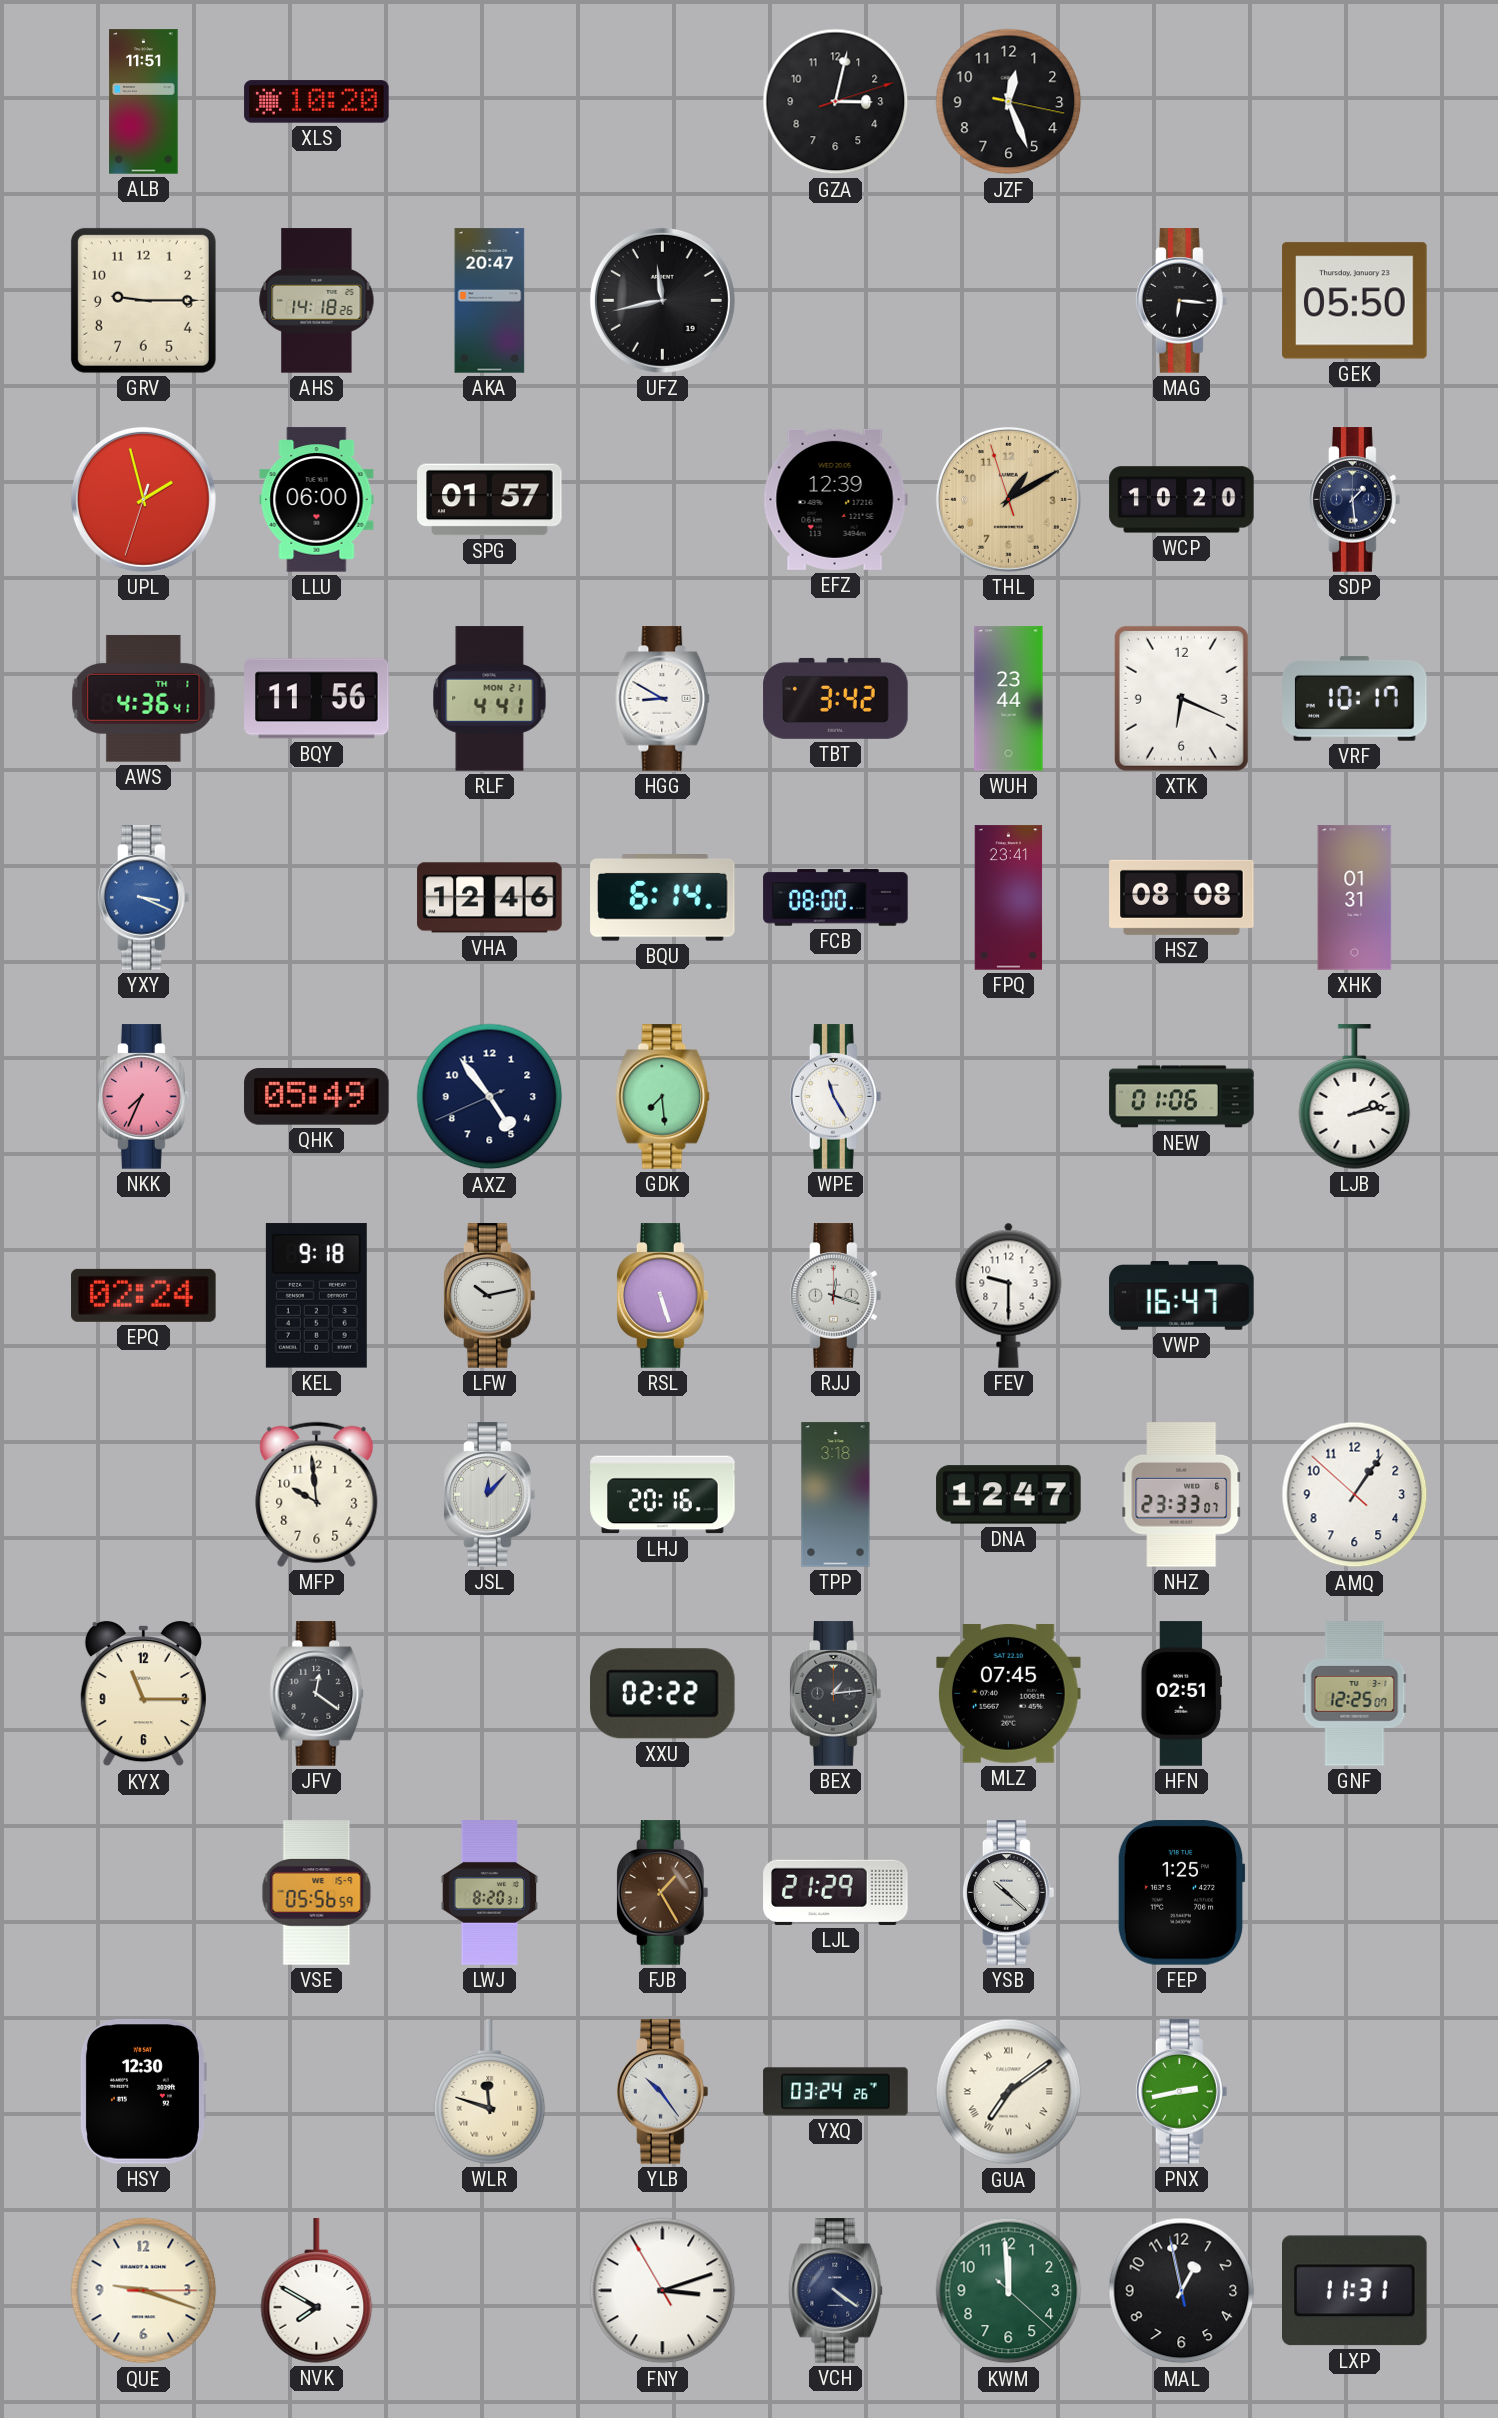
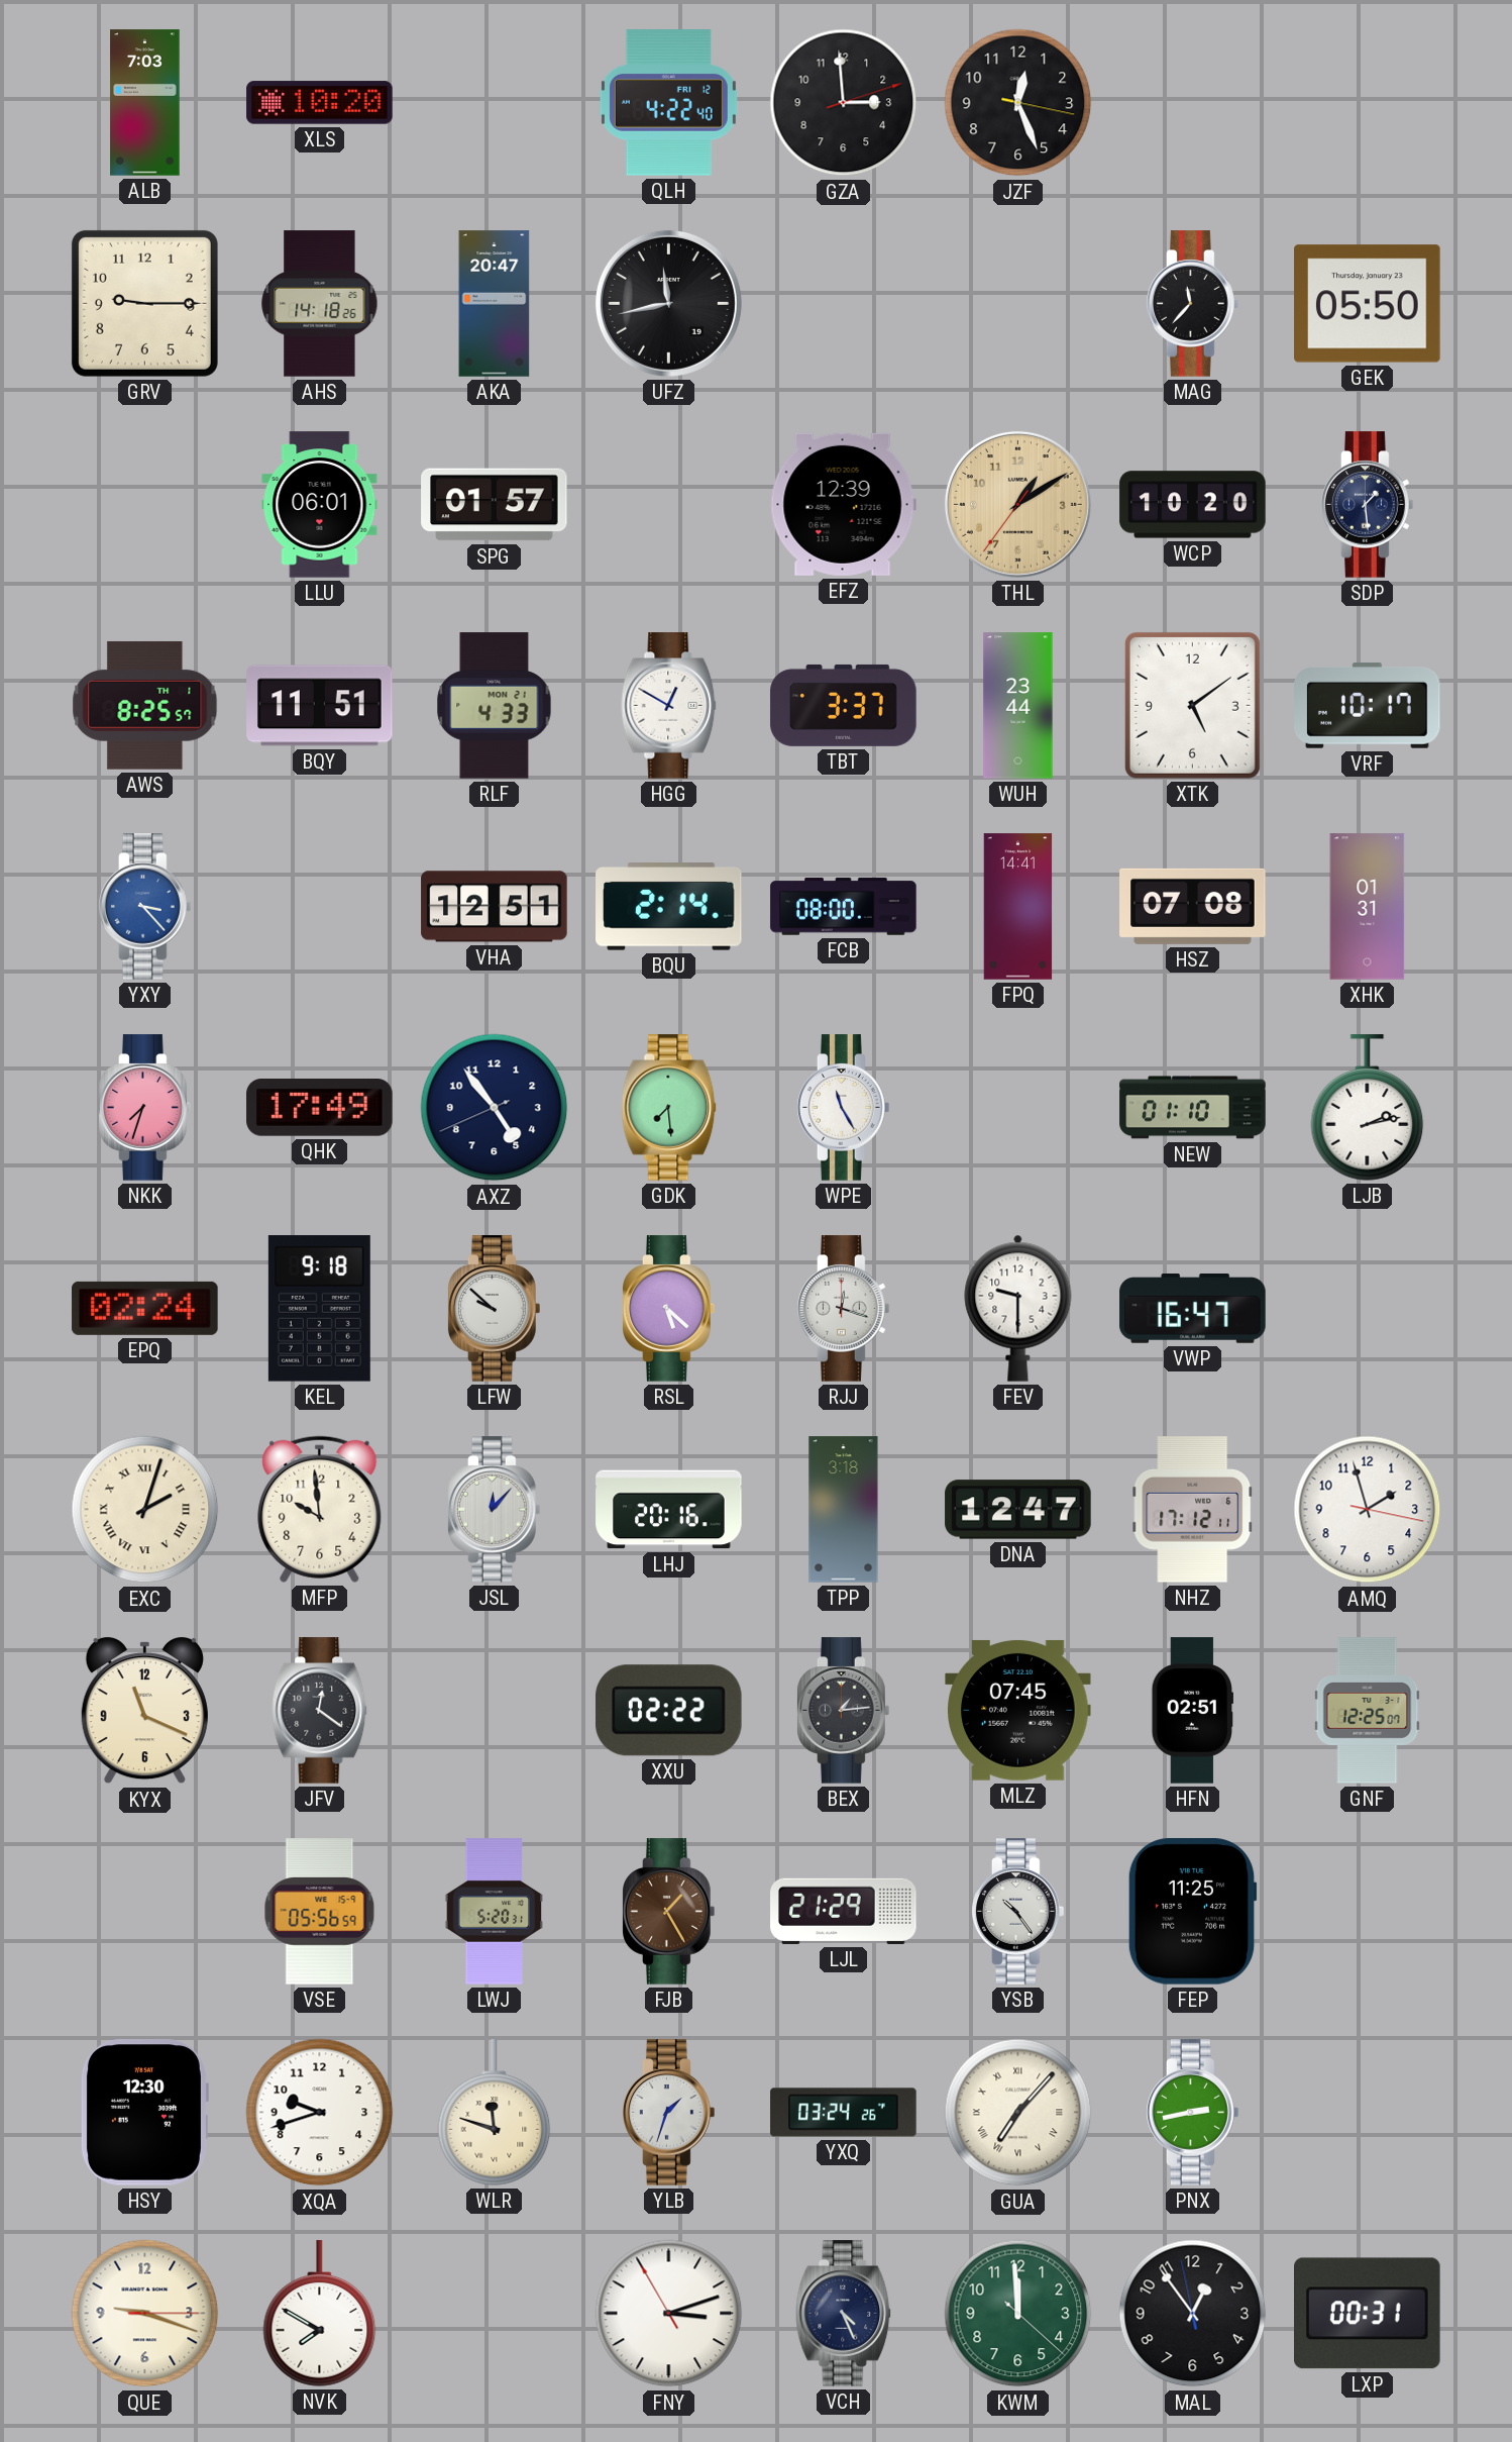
ALB: 11:51 -> 7:03 (145, 103)
QLH: none -> 4:22 (668, 103)
GZA: 3:02 -> 2:59 (844, 103)
MAG: 6:16 -> 11:37 (1193, 304)
UPL: 1:57 -> none (143, 499)
LLU: 06:00 -> 06:01 (320, 505)
THL: 1:09:57 -> 1:09:36 (1017, 504)
AWS: 4:36 -> 8:25 (145, 705)
BQY: 11:56 -> 11:51 (320, 706)
RLF: 4:41 -> 4:33 (495, 706)
HGG: 8:50 -> 12:50 (669, 706)
TBT: 3:42 -> 3:37 (844, 705)
XTK: 6:19 -> 5:09 (1192, 705)
YXY: 3:19 -> 3:23 (145, 907)
VHA: 12:46 -> 12:51 (495, 907)
BQU: 6:14 -> 2:14 (669, 907)
FPQ: 23:41 -> 14:41 (1018, 907)
HSZ: 08:08 -> 07:08 (1193, 906)
NKK: 7:34 -> 7:33 (145, 1108)
QHK: 05:49 -> 17:49 (320, 1108)
NEW: 01:06 -> 01:10 (1193, 1108)
LFW: 10:13 -> 9:52 (495, 1309)
RSL: 5:27 -> 5:22 (669, 1309)
EXC: none -> 2:03 (145, 1510)
NHZ: 23:33 -> 17:12 (1193, 1510)
AMQ: 1:05 -> 1:57 (1368, 1510)
KYX: 11:15 -> 11:19 (144, 1711)
LWJ: 8:20 -> 5:20 (495, 1912)
YSB: 10:22 -> 10:24 (1018, 1912)
FEP: 1:25 -> 11:25 (1192, 1912)
XQA: none -> 9:42 (320, 2113)
YLB: 10:24 -> 1:33 (669, 2113)
GUA: 7:09 -> 7:07 (1018, 2113)
VCH: 4:21 -> 4:26 (844, 2314)
MAL: 12:57 -> 12:53 (1193, 2314)
LXP: 11:31 -> 00:31 (1368, 2314)
